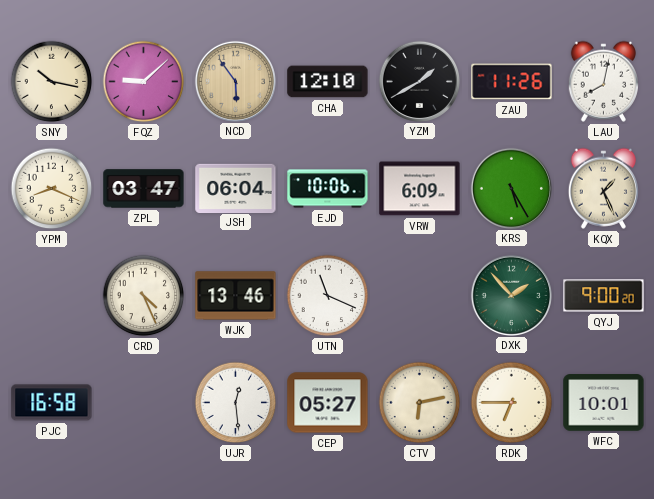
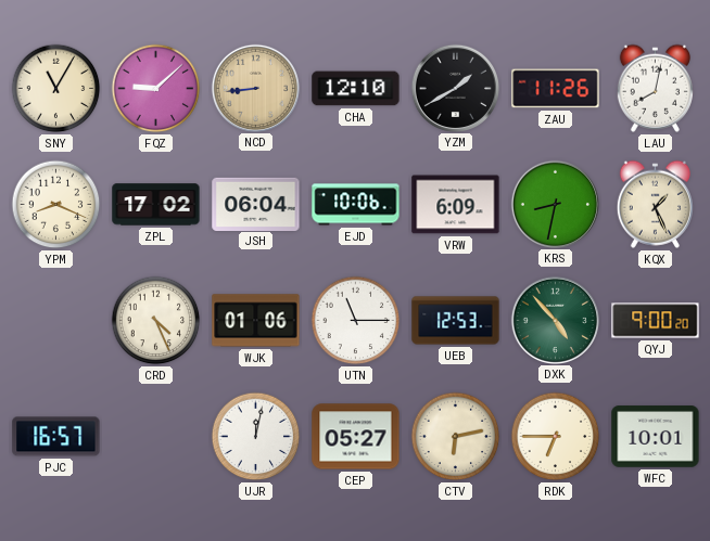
SNY: 10:17 -> 11:05 (56, 89)
NCD: 5:54 -> 8:44 (255, 88)
ZPL: 03:47 -> 17:02 (156, 205)
KRS: 5:25 -> 8:32 (555, 204)
WJK: 13:46 -> 01:06 (256, 321)
UTN: 11:19 -> 11:15 (356, 321)
UEB: none -> 12:53 (456, 321)
DXK: 1:53 -> 4:53 (555, 320)
PJC: 16:58 -> 16:57 (56, 437)
UJR: 12:29 -> 12:02 (256, 437)
